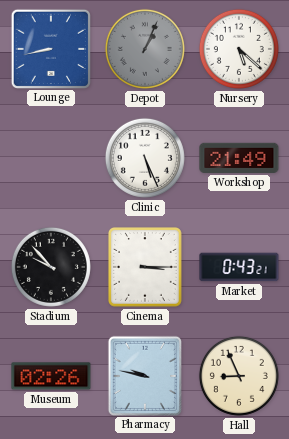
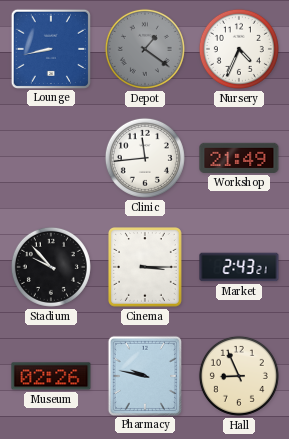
Depot: 1:04 -> 1:21 (145, 49)
Nursery: 5:22 -> 4:34 (239, 49)
Clinic: 5:26 -> 11:44 (145, 158)
Market: 0:43 -> 2:43 (239, 267)
